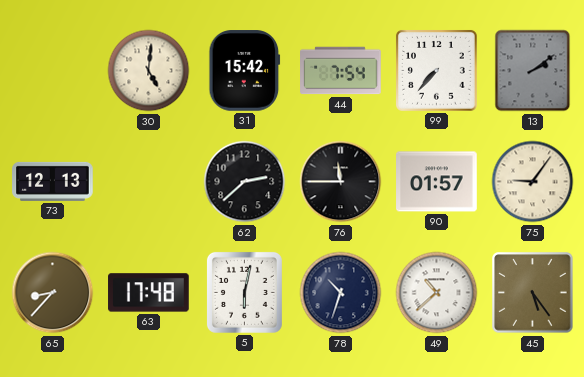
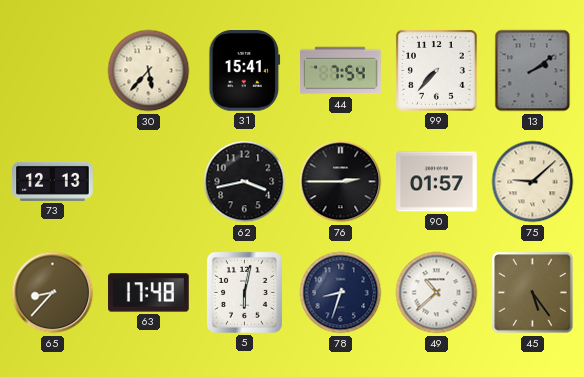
30: 5:01 -> 5:37 (149, 71)
31: 15:42 -> 15:41 (245, 71)
62: 2:38 -> 3:43 (245, 182)
76: 11:45 -> 2:45 (341, 182)
75: 9:06 -> 9:08 (533, 182)
78: 10:33 -> 8:33 (341, 293)
